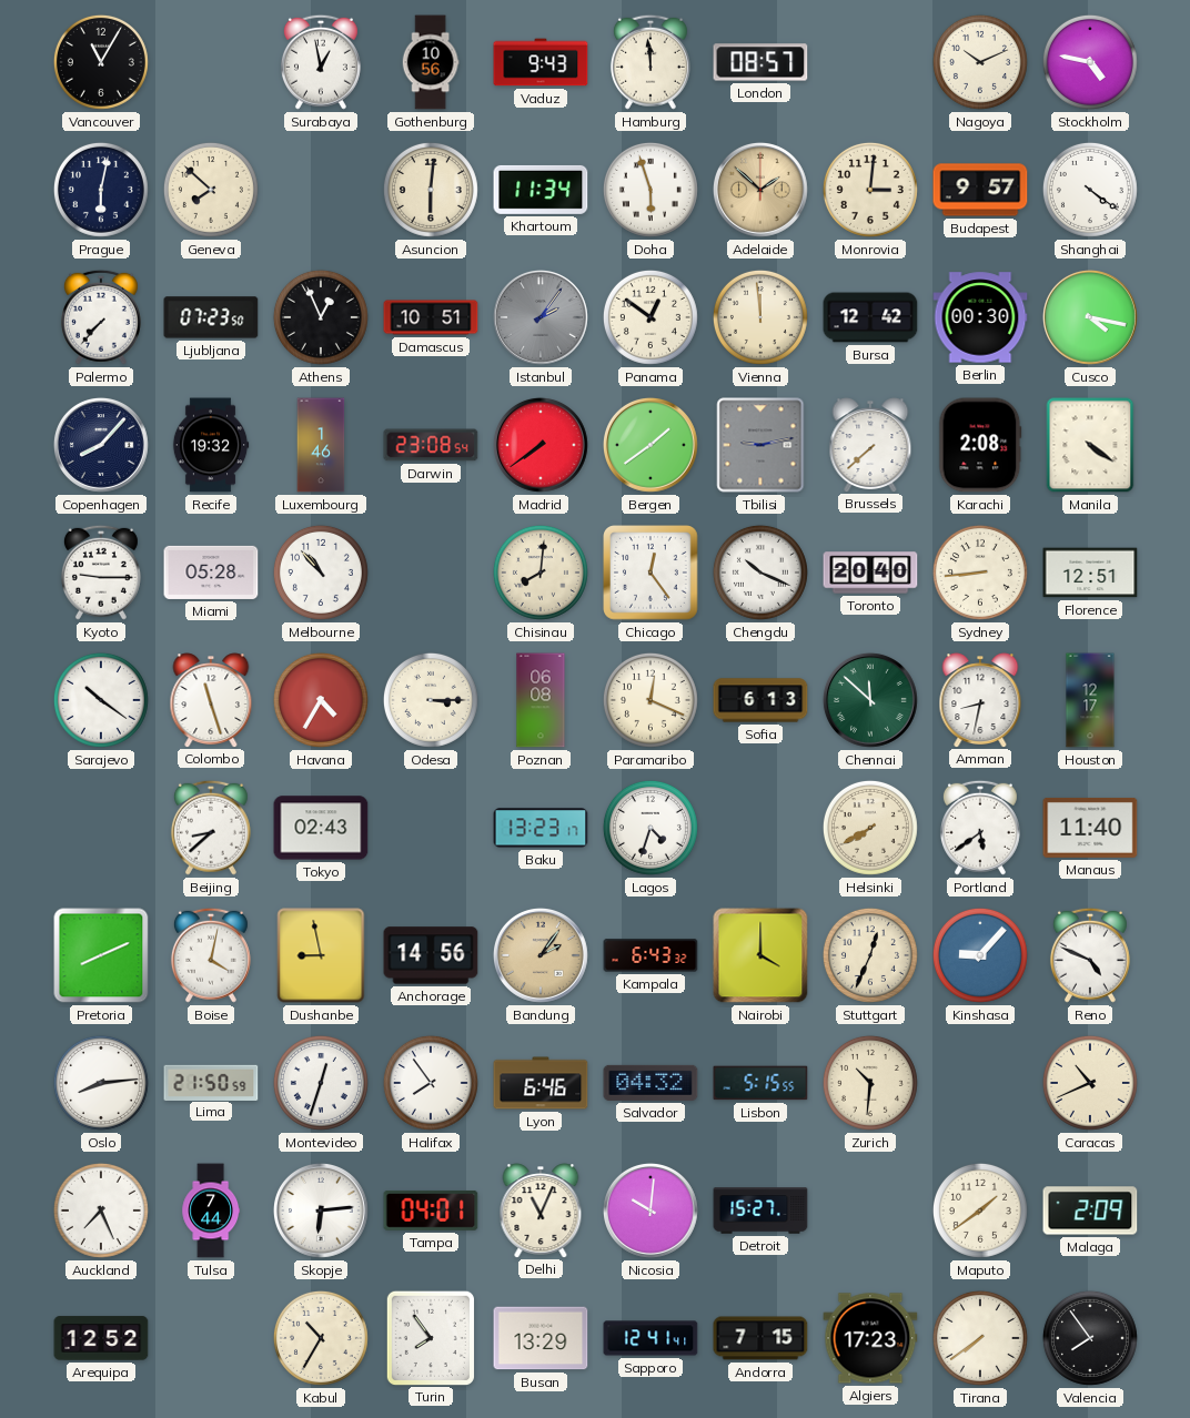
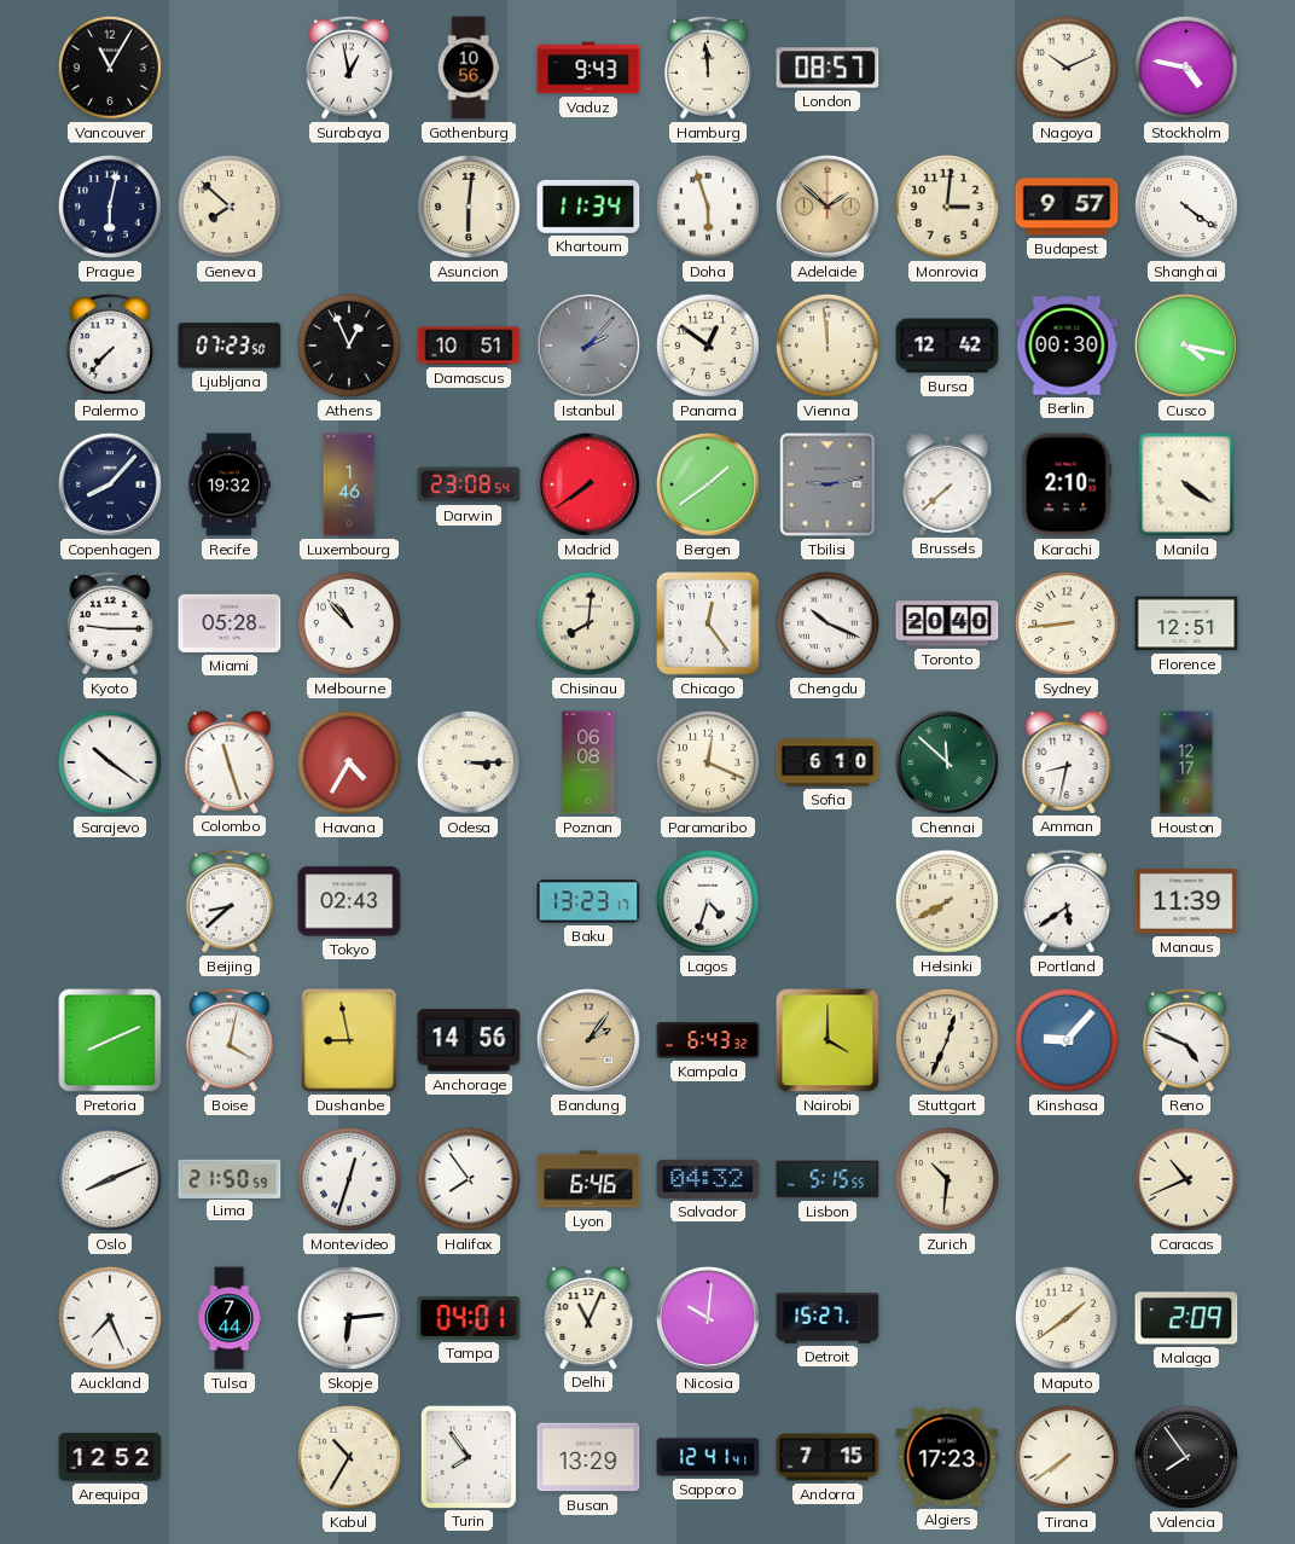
Istanbul: 2:06 -> 2:07 (588, 346)
Karachi: 2:08 -> 2:10 (1067, 484)
Sofia: 6:13 -> 6:10 (827, 762)
Manaus: 11:40 -> 11:39 (1186, 901)
Oslo: 8:14 -> 8:11 (110, 1179)
